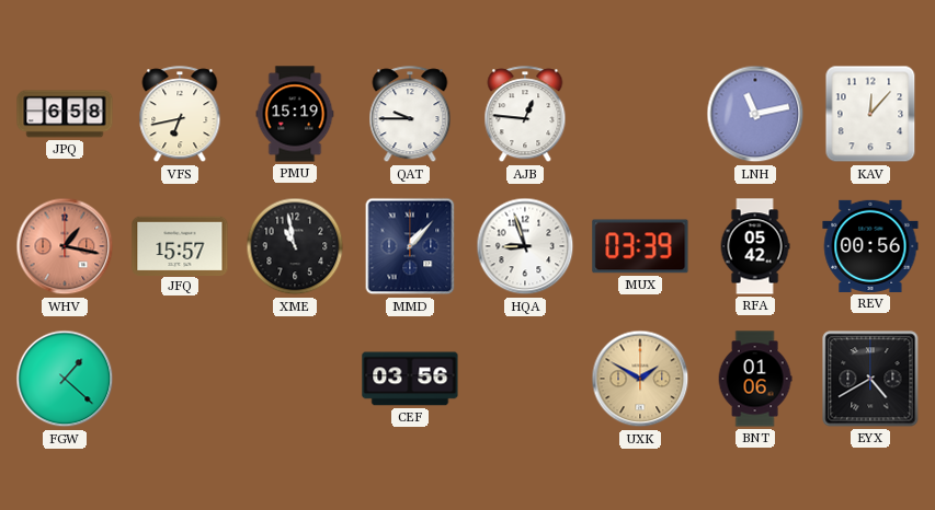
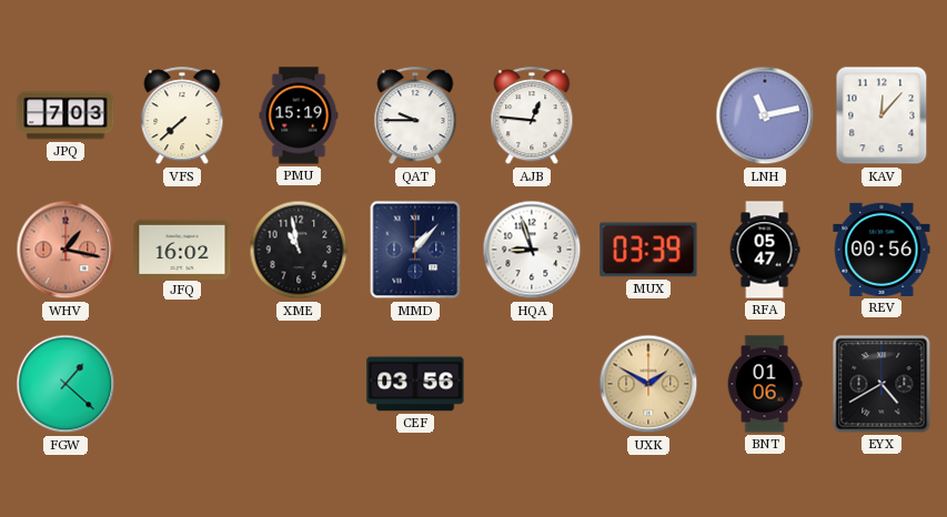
JPQ: 6:58 -> 7:03 (66, 115)
VFS: 6:43 -> 7:38 (182, 116)
JFQ: 15:57 -> 16:02 (182, 249)
RFA: 05:42 -> 05:47 (765, 250)
